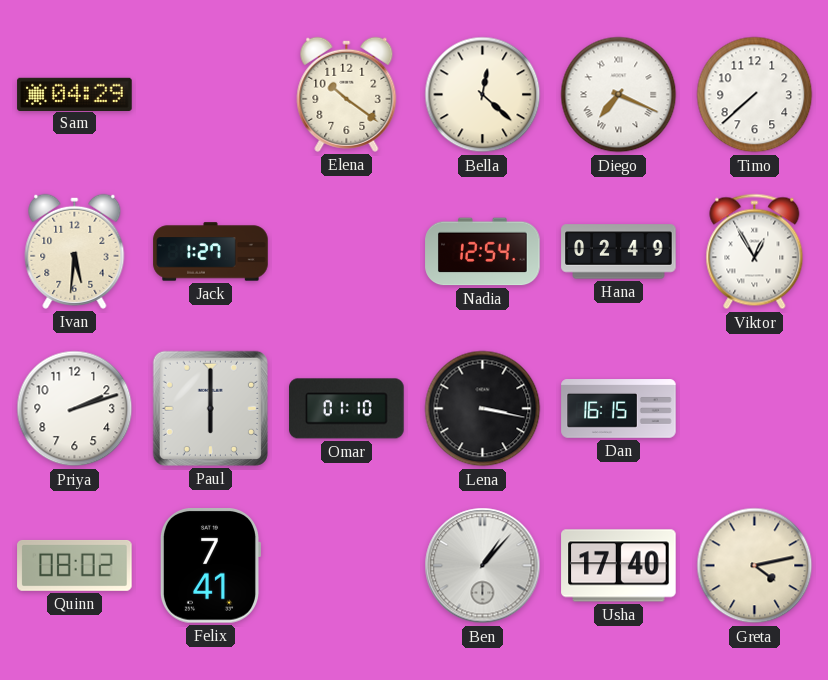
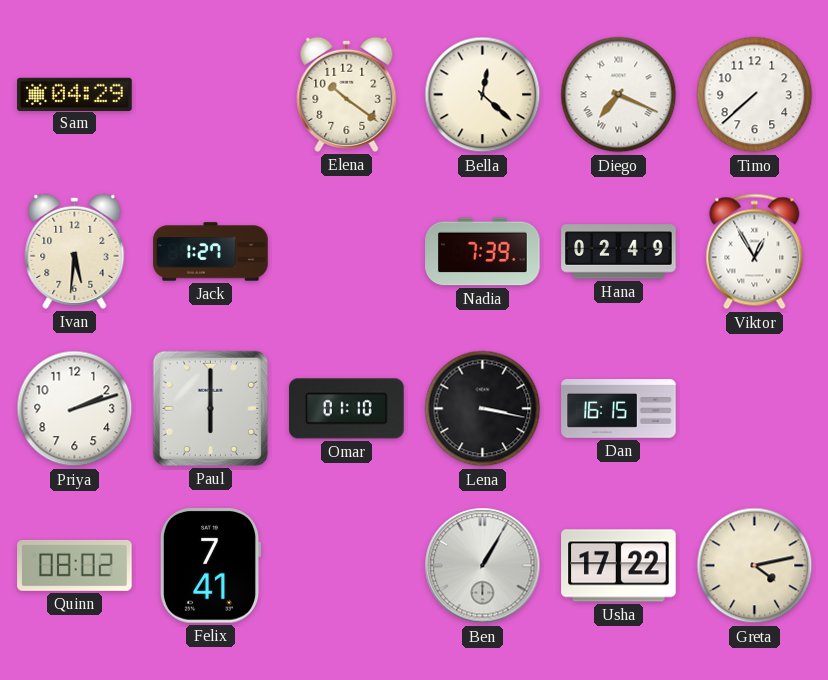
Nadia: 12:54 -> 7:39 (483, 252)
Ben: 1:07 -> 1:05 (483, 566)
Usha: 17:40 -> 17:22 (619, 566)
